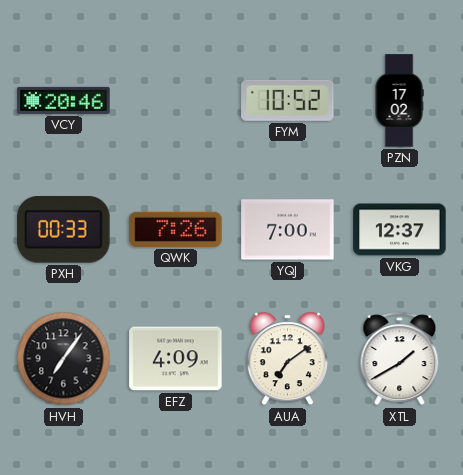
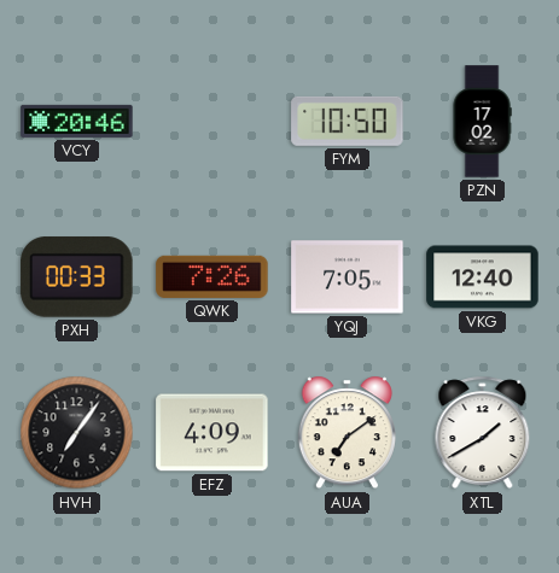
FYM: 10:52 -> 10:50 (348, 121)
YQJ: 7:00 -> 7:05 (348, 277)
VKG: 12:37 -> 12:40 (483, 277)
